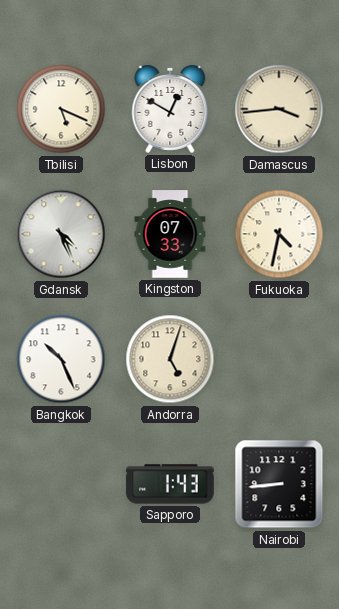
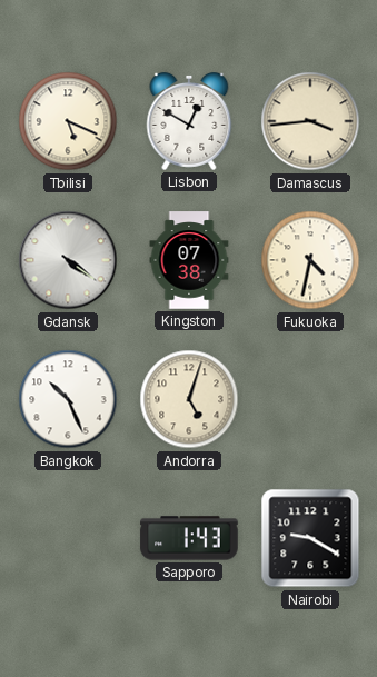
Gdansk: 4:26 -> 4:21 (68, 260)
Kingston: 07:33 -> 07:38 (189, 260)
Nairobi: 8:44 -> 9:20 (310, 538)
